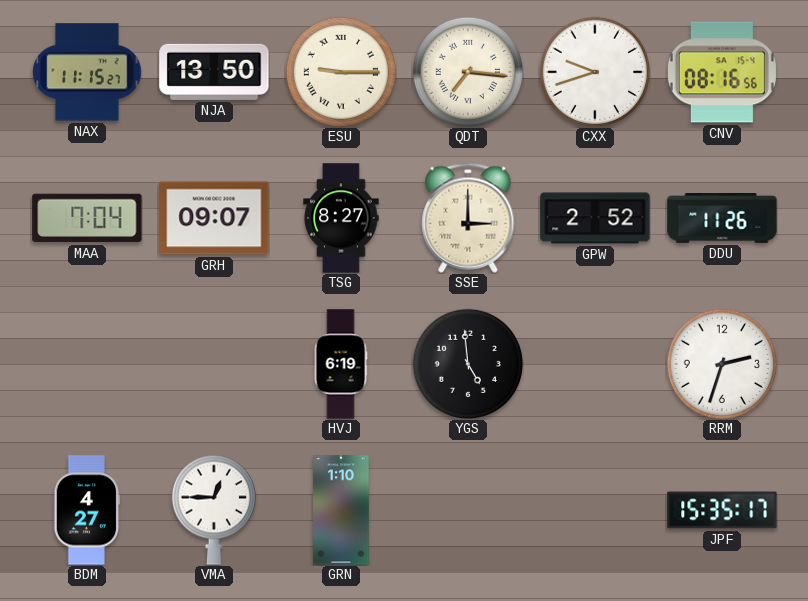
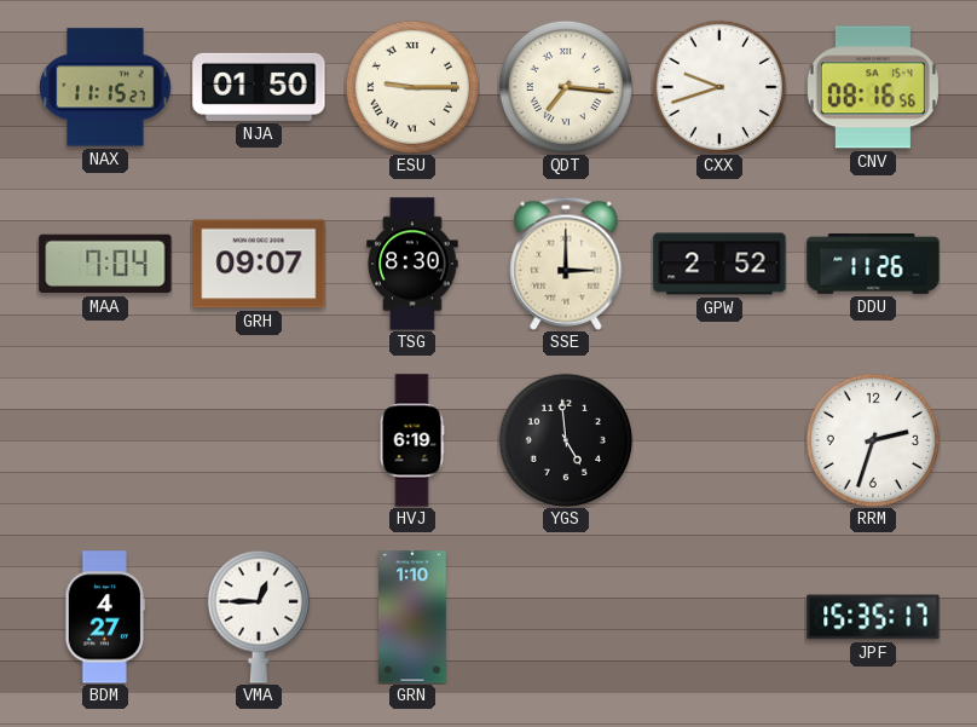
NJA: 13:50 -> 01:50 (259, 87)
TSG: 8:27 -> 8:30 (412, 264)
